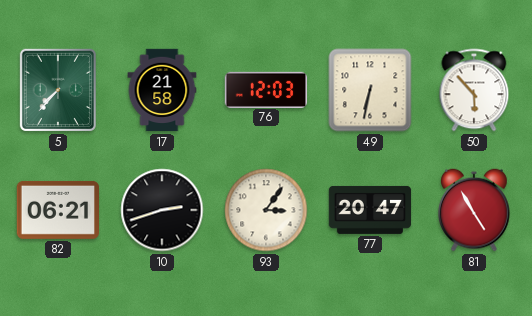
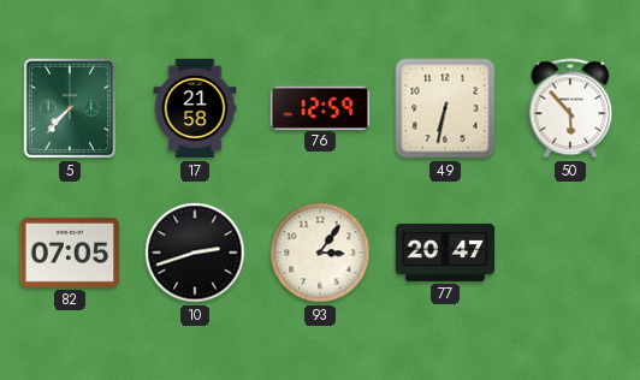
76: 12:03 -> 12:59 (320, 107)
82: 06:21 -> 07:05 (70, 253)
81: 4:55 -> none (475, 210)
